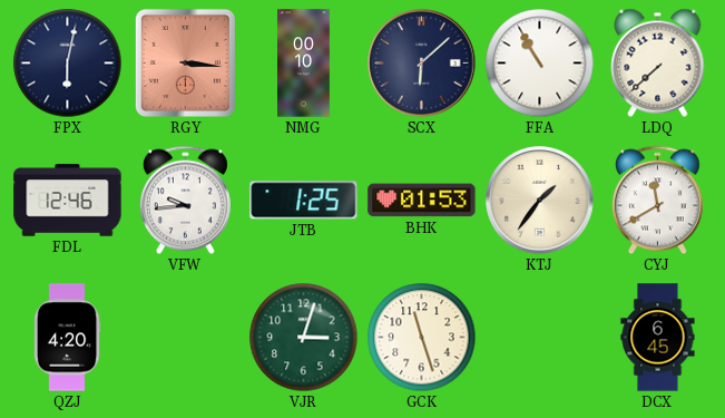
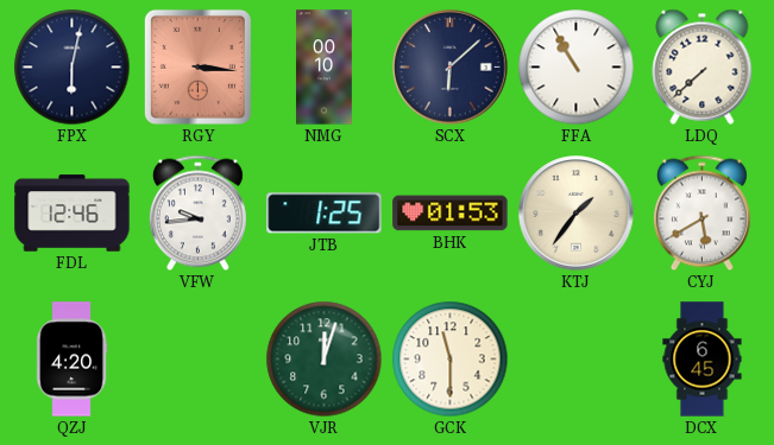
CYJ: 11:40 -> 5:40 (701, 214)
VJR: 3:03 -> 12:03 (325, 360)
GCK: 11:27 -> 11:30 (451, 360)
